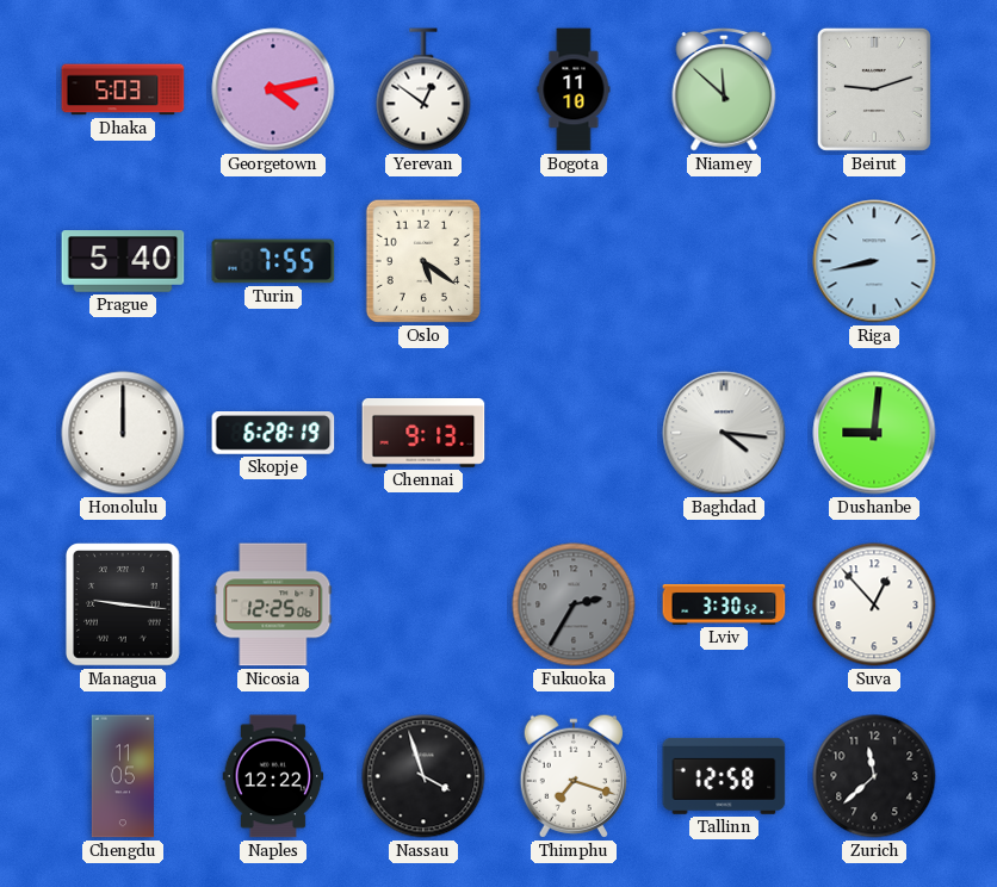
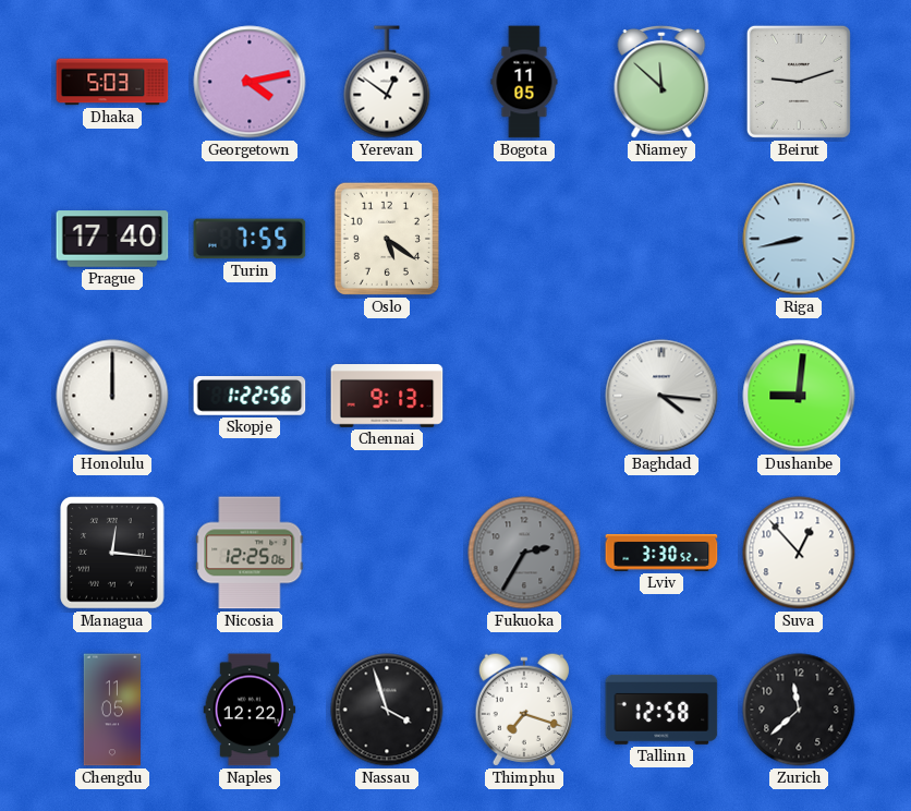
Bogota: 11:10 -> 11:05 (524, 82)
Prague: 5:40 -> 17:40 (112, 239)
Skopje: 6:28 -> 1:22 (250, 397)
Managua: 9:16 -> 12:16 (113, 553)
